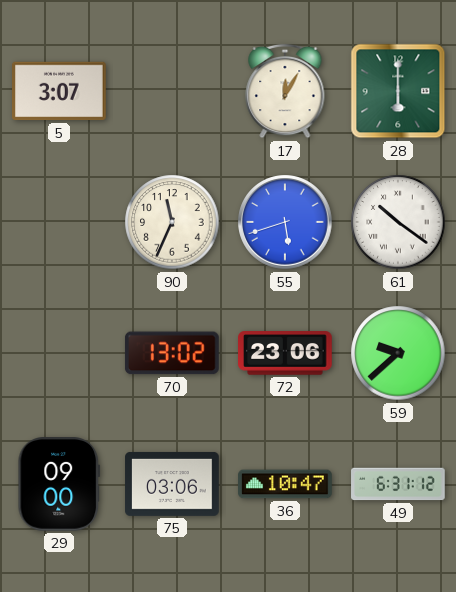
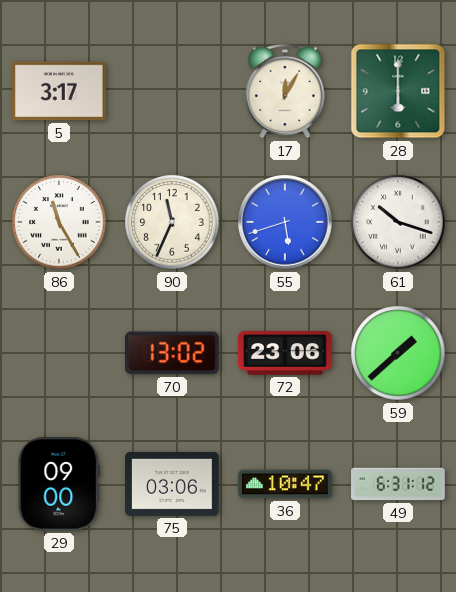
5: 3:07 -> 3:17 (59, 91)
86: none -> 11:25 (59, 222)
61: 10:21 -> 10:18 (398, 222)
59: 9:38 -> 1:38 (398, 353)
